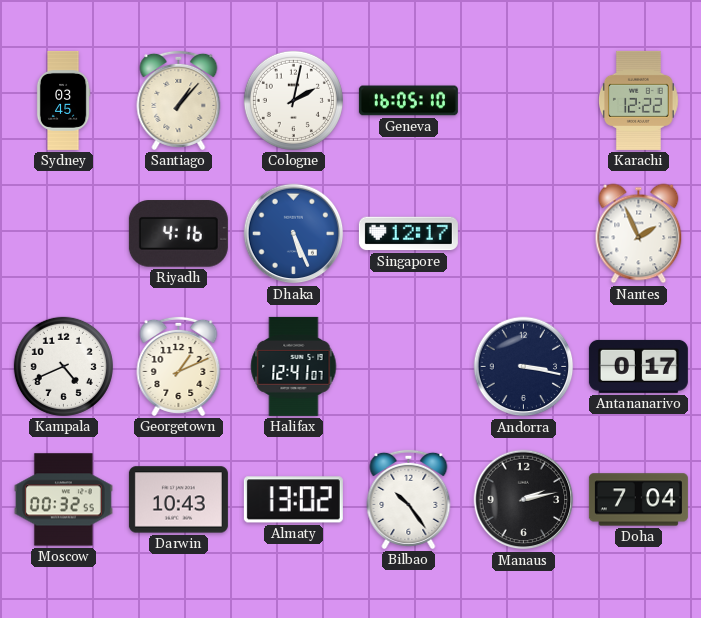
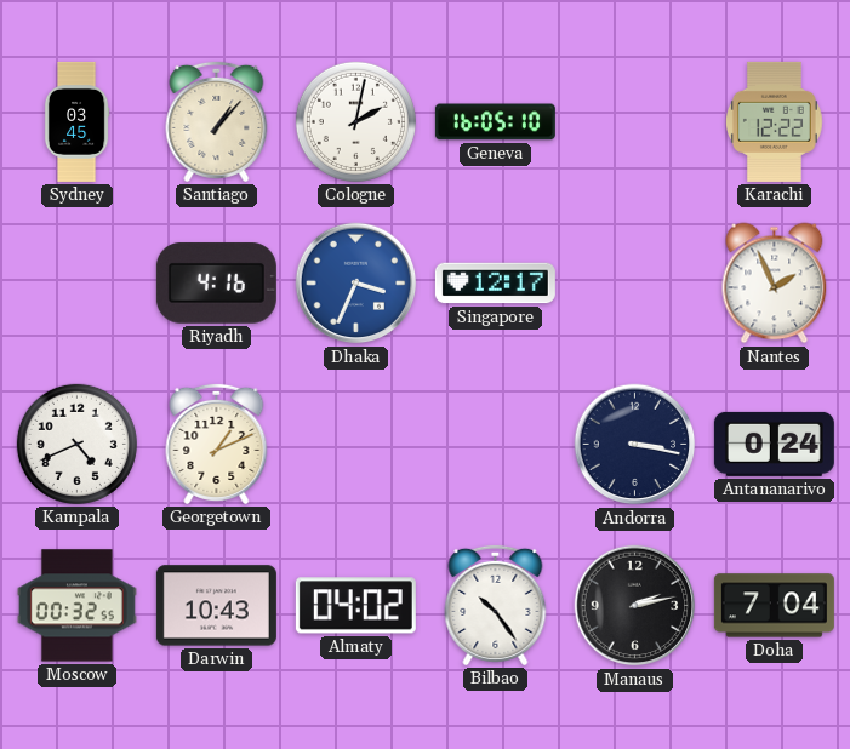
Dhaka: 5:26 -> 3:34 (356, 284)
Halifax: 12:41 -> none (294, 366)
Antananarivo: 0:17 -> 0:24 (774, 444)
Almaty: 13:02 -> 04:02 (355, 606)
